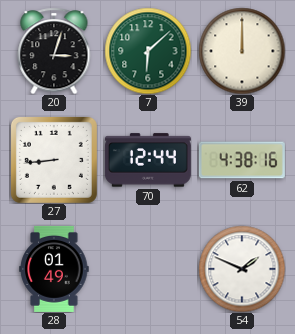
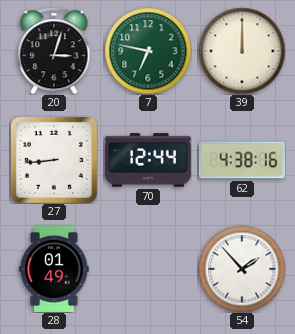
7: 6:08 -> 6:47 (148, 51)
54: 1:49 -> 1:53 (242, 269)
